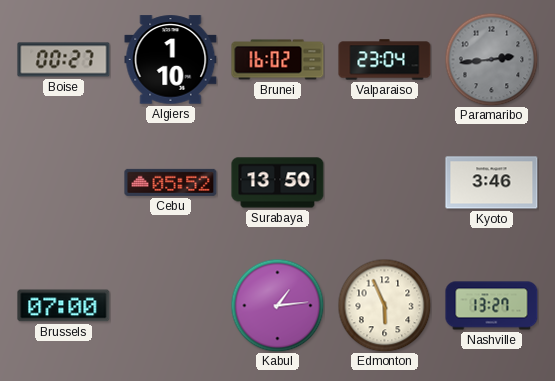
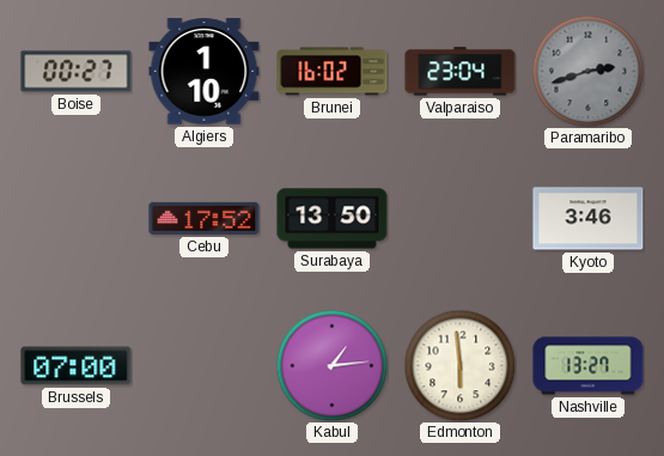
Paramaribo: 2:44 -> 2:42 (587, 71)
Cebu: 05:52 -> 17:52 (205, 218)
Edmonton: 5:56 -> 5:59 (459, 365)
